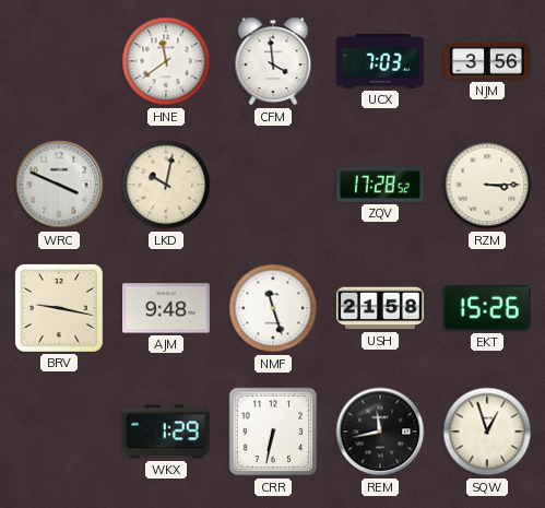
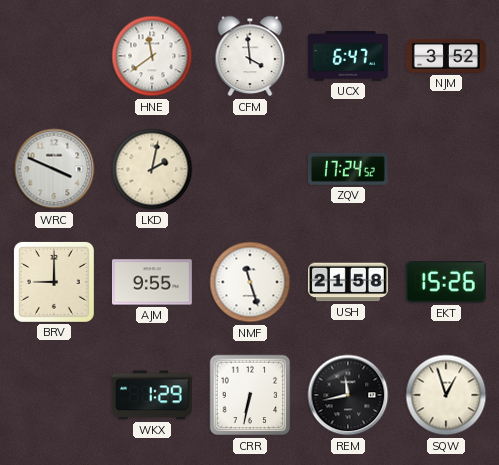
UCX: 7:03 -> 6:47 (348, 57)
NJM: 3:56 -> 3:52 (447, 56)
LKD: 10:02 -> 2:02 (152, 169)
ZQV: 17:28 -> 17:24 (348, 169)
RZM: 3:15 -> none (487, 185)
BRV: 9:17 -> 9:00 (54, 282)
AJM: 9:48 -> 9:55 (152, 282)
